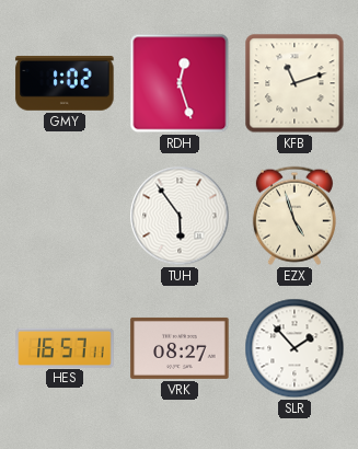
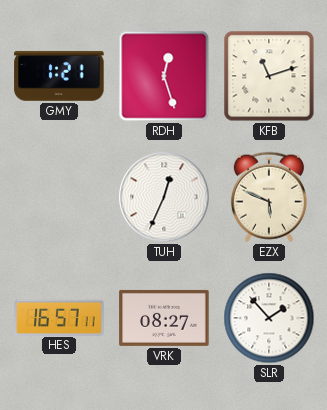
GMY: 1:02 -> 1:21 (59, 76)
TUH: 5:54 -> 12:34 (164, 197)
EZX: 4:57 -> 5:49 (269, 197)
